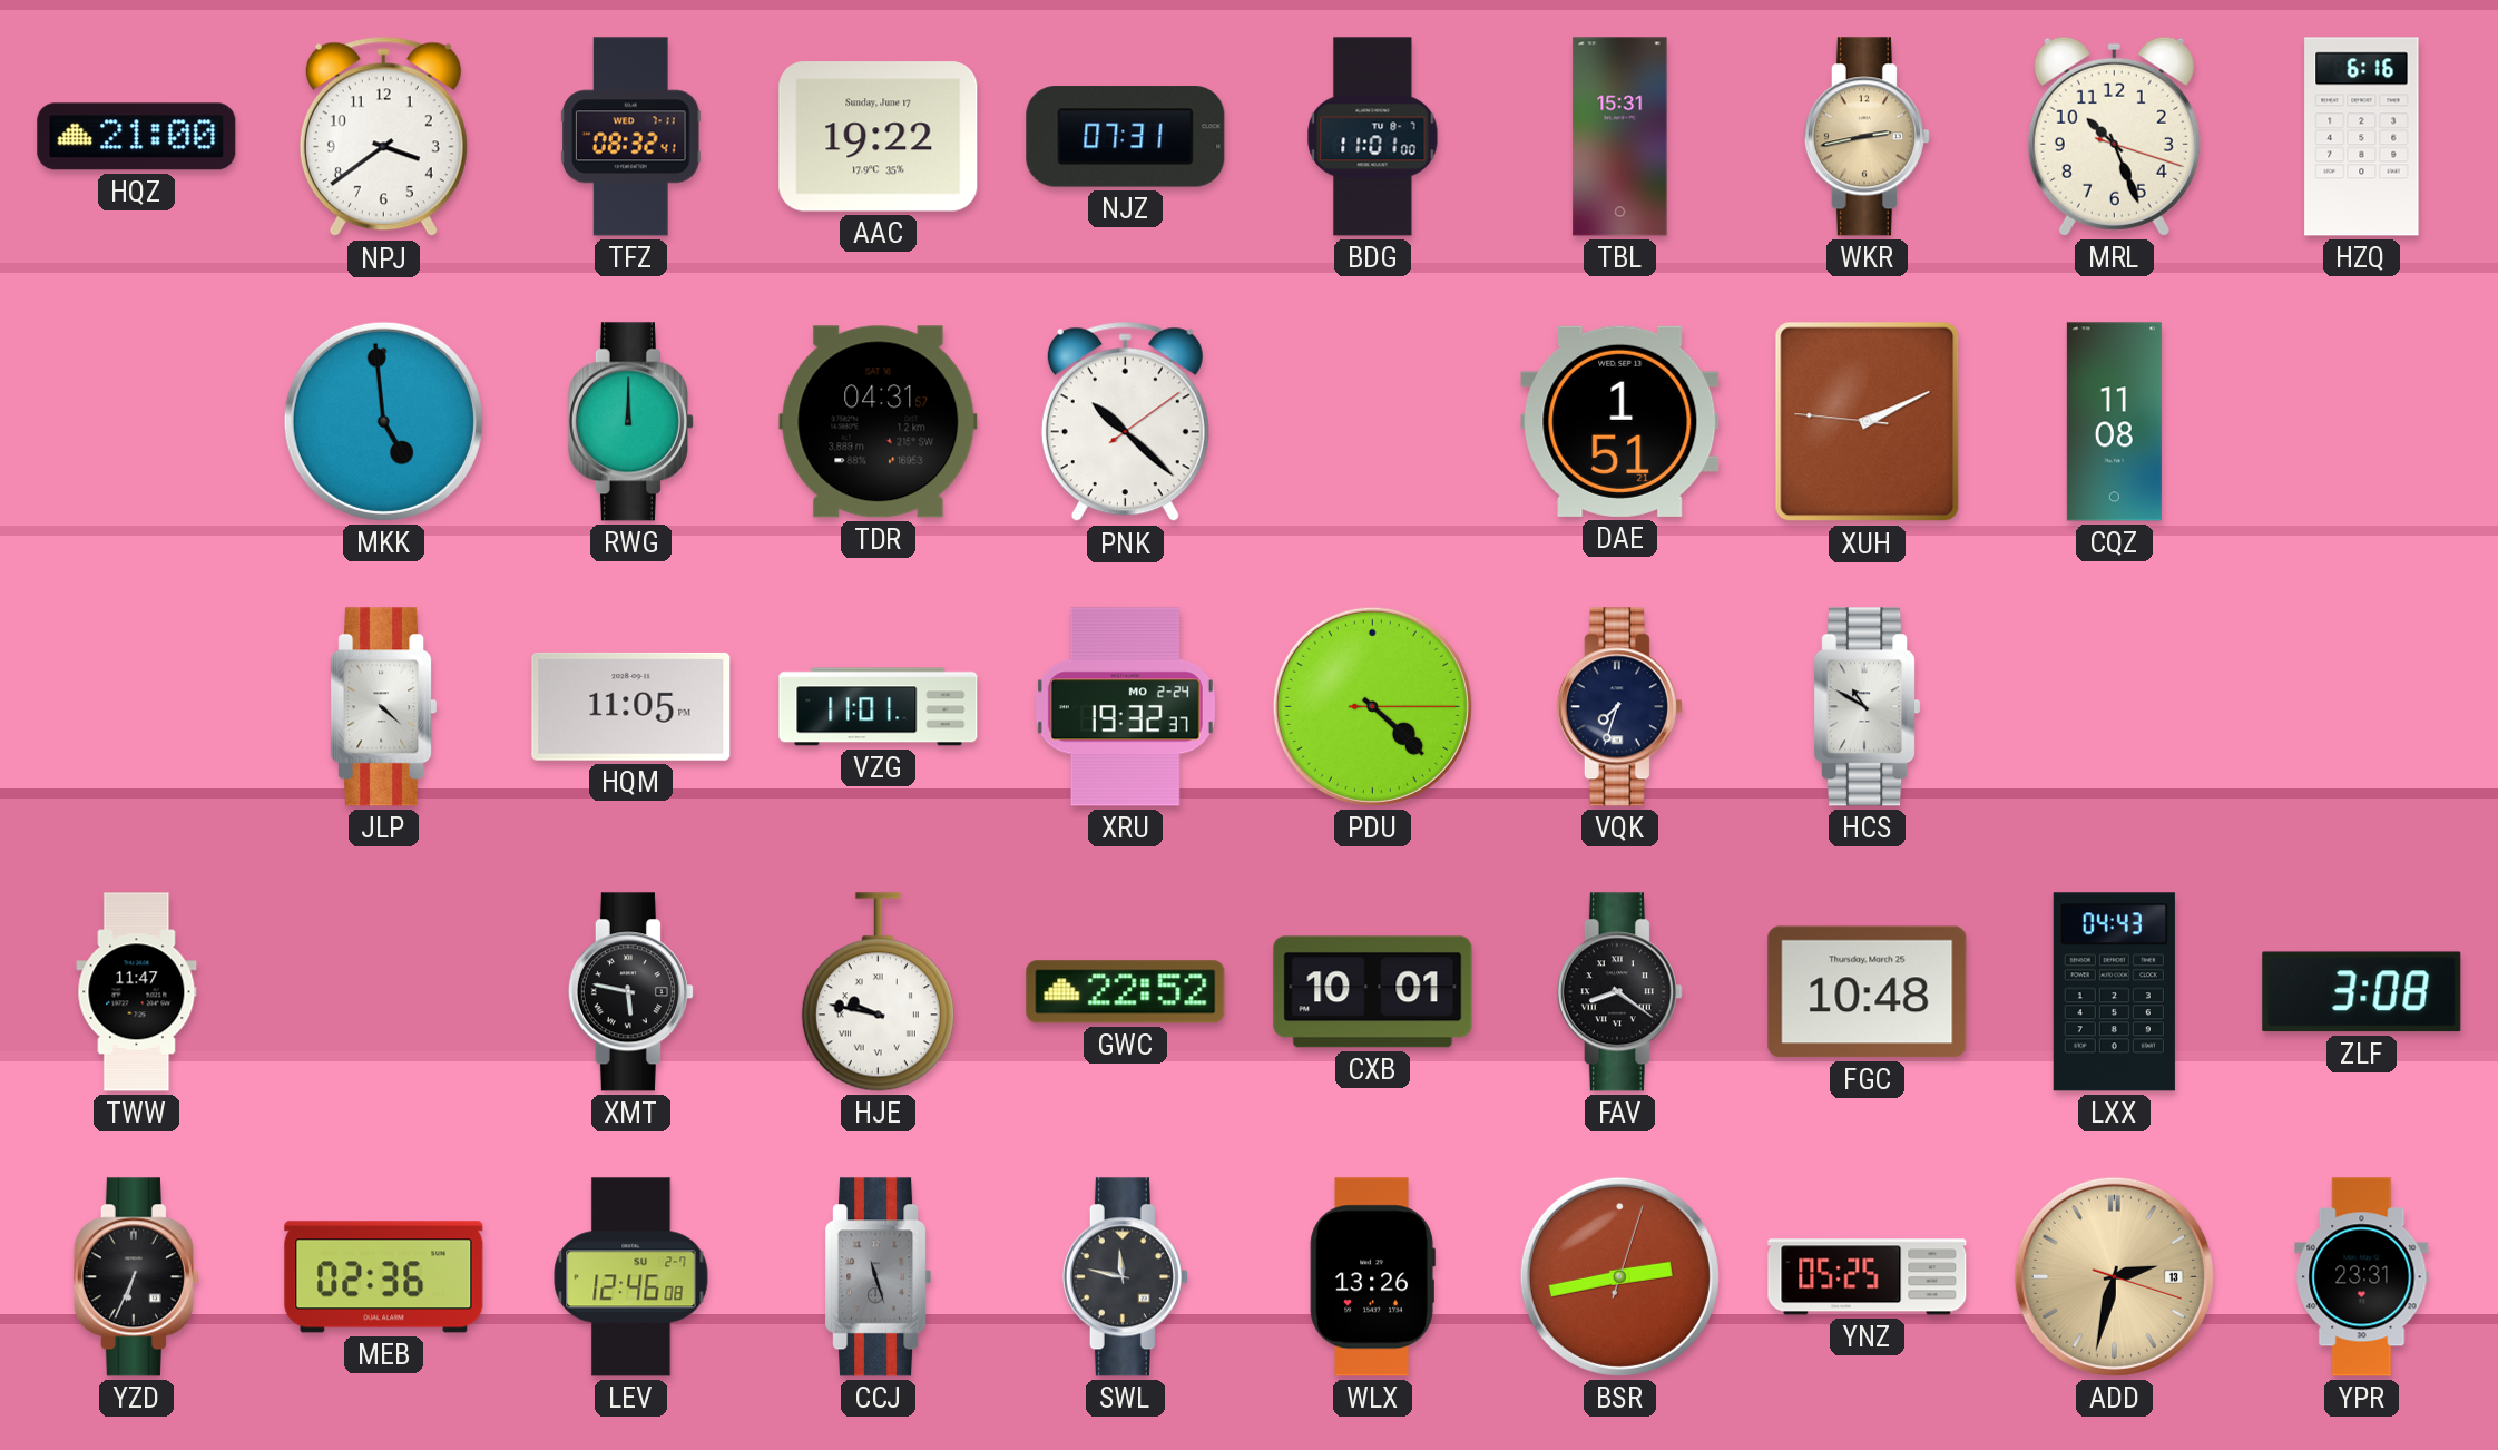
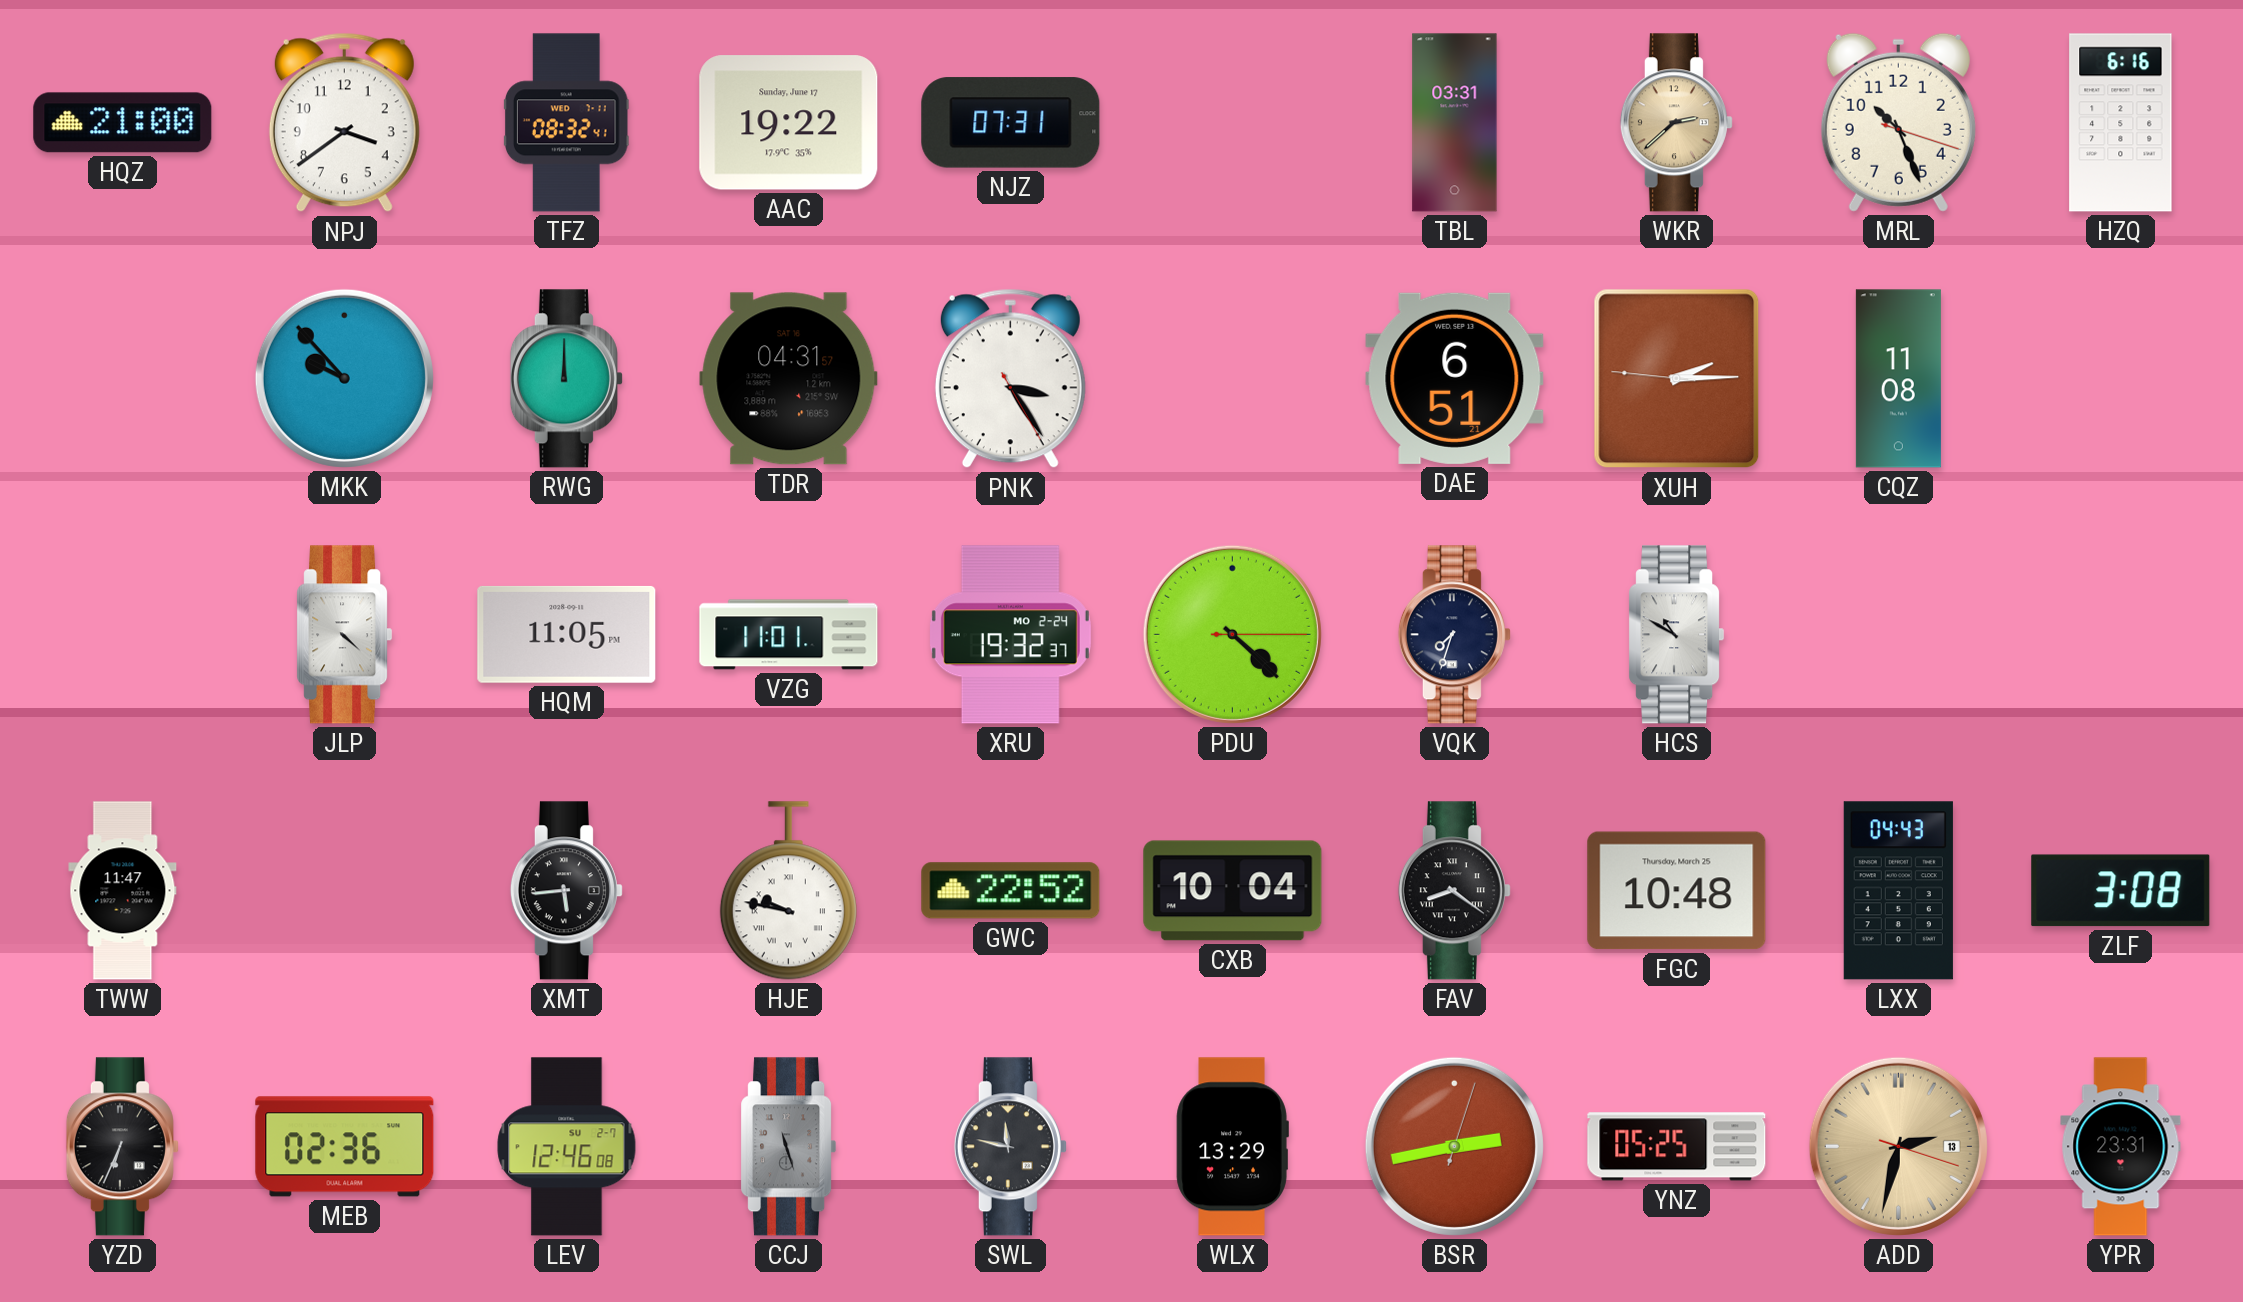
BDG: 11:01 -> none (1373, 137)
TBL: 15:31 -> 03:31 (1455, 123)
WKR: 2:43 -> 2:38 (1676, 123)
MKK: 4:59 -> 9:53 (344, 378)
PNK: 10:22 -> 3:24 (1010, 379)
DAE: 1:51 -> 6:51 (1455, 378)
XUH: 2:10 -> 2:14 (1677, 379)
XMT: 5:47 -> 5:44 (566, 891)
CXB: 10:01 -> 10:04 (1233, 891)
WLX: 13:26 -> 13:29 (1232, 1147)
